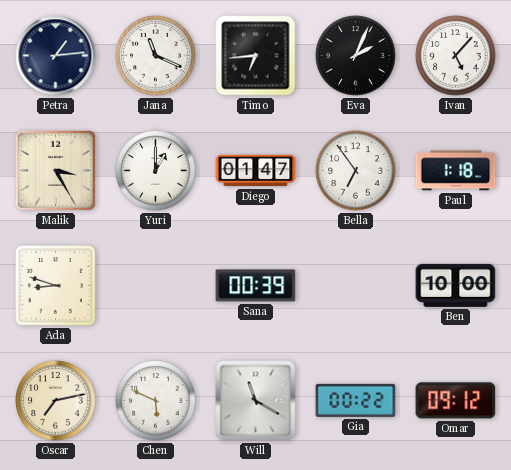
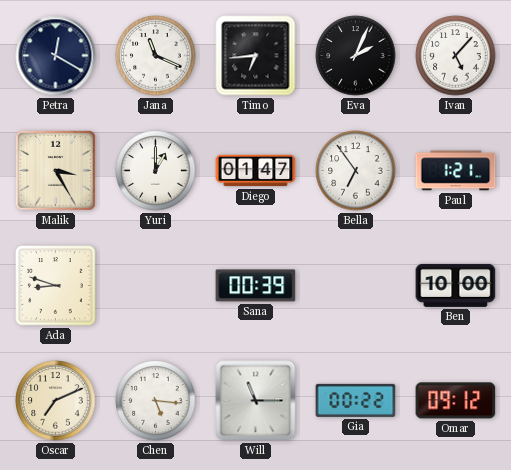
Petra: 1:14 -> 12:20 (56, 56)
Paul: 1:18 -> 1:21 (456, 171)
Oscar: 7:13 -> 7:11 (56, 401)
Chen: 5:49 -> 5:16 (156, 401)
Will: 11:20 -> 11:15 (256, 401)
